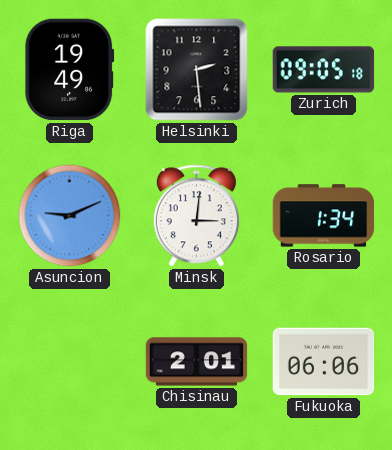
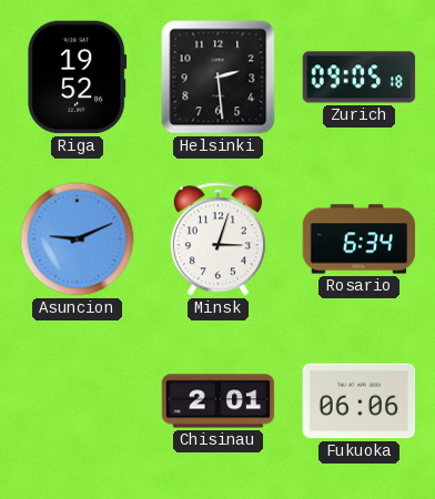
Riga: 19:49 -> 19:52 (78, 78)
Minsk: 3:01 -> 3:03 (217, 240)
Rosario: 1:34 -> 6:34 (360, 240)
